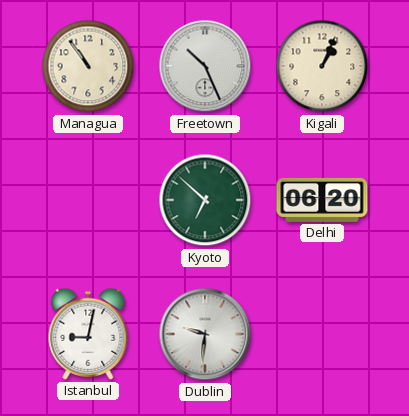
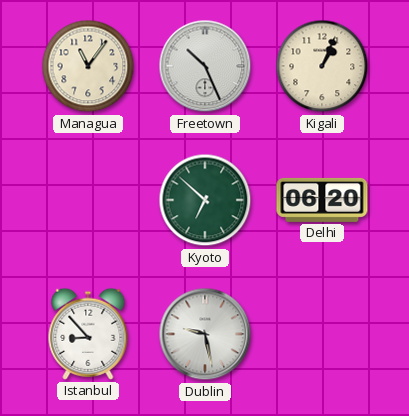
Managua: 10:54 -> 11:06 (88, 66)
Istanbul: 9:02 -> 8:53 (88, 334)
Dublin: 9:31 -> 9:28 (205, 334)
